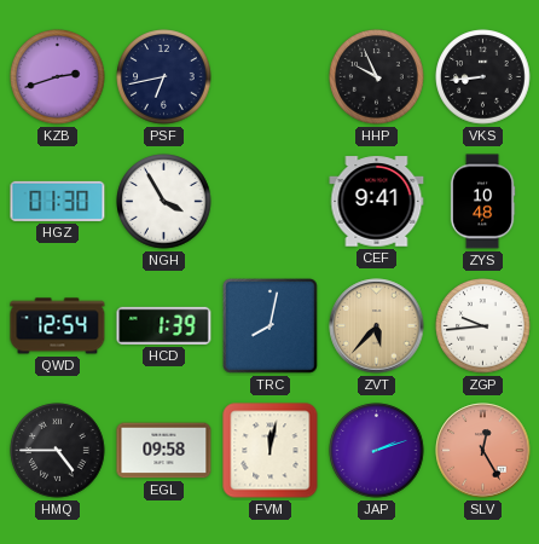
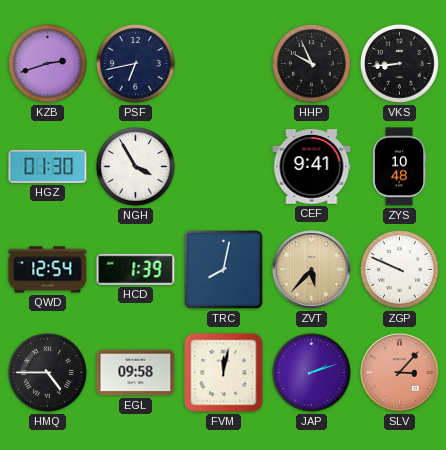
ZGP: 9:44 -> 9:49 (400, 270)
SLV: 12:25 -> 3:07 (400, 373)
